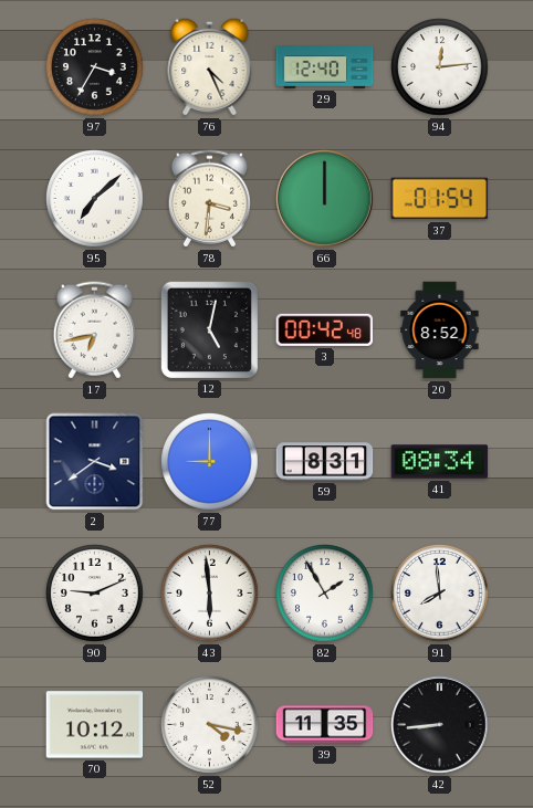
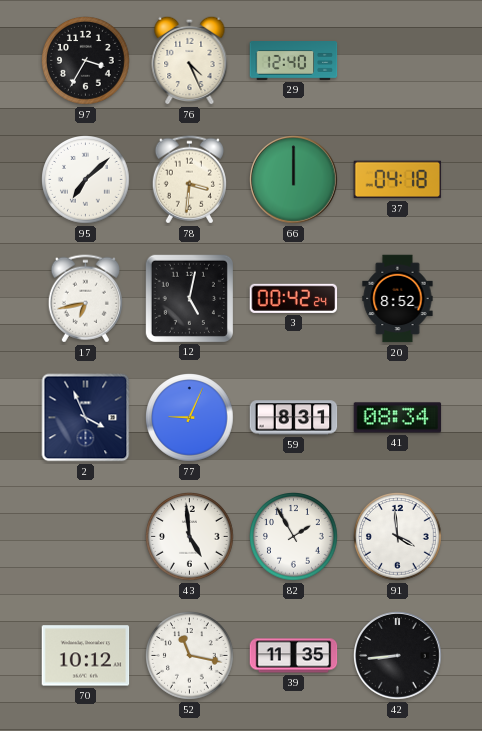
94: 12:14 -> none (440, 67)
37: 01:54 -> 04:18 (398, 180)
3: 00:42:48 -> 00:42:24 (294, 298)
2: 3:39 -> 3:56 (86, 418)
77: 9:00 -> 9:04 (190, 418)
90: 9:11 -> none (95, 594)
43: 5:59 -> 4:59 (190, 537)
91: 7:59 -> 3:59 (398, 537)
52: 4:17 -> 11:17 (190, 656)
